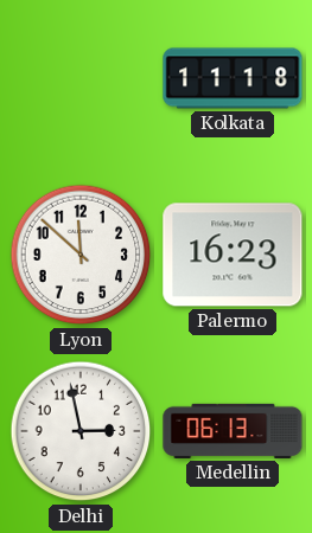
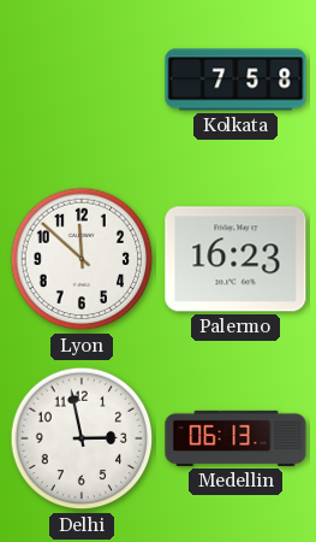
Kolkata: 11:18 -> 7:58 (235, 79)
